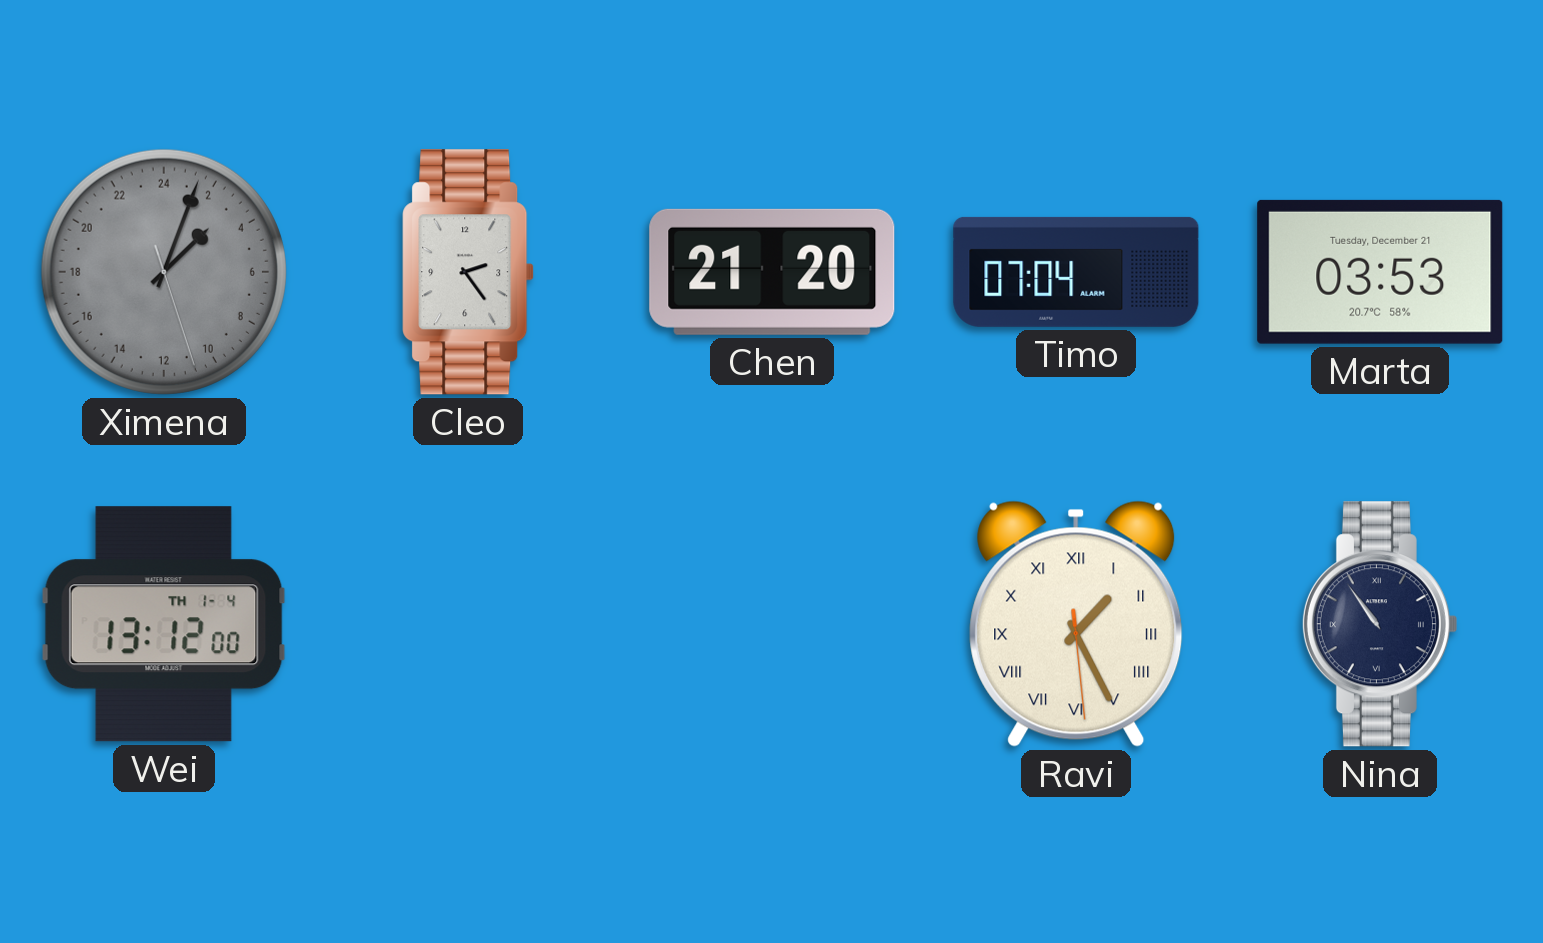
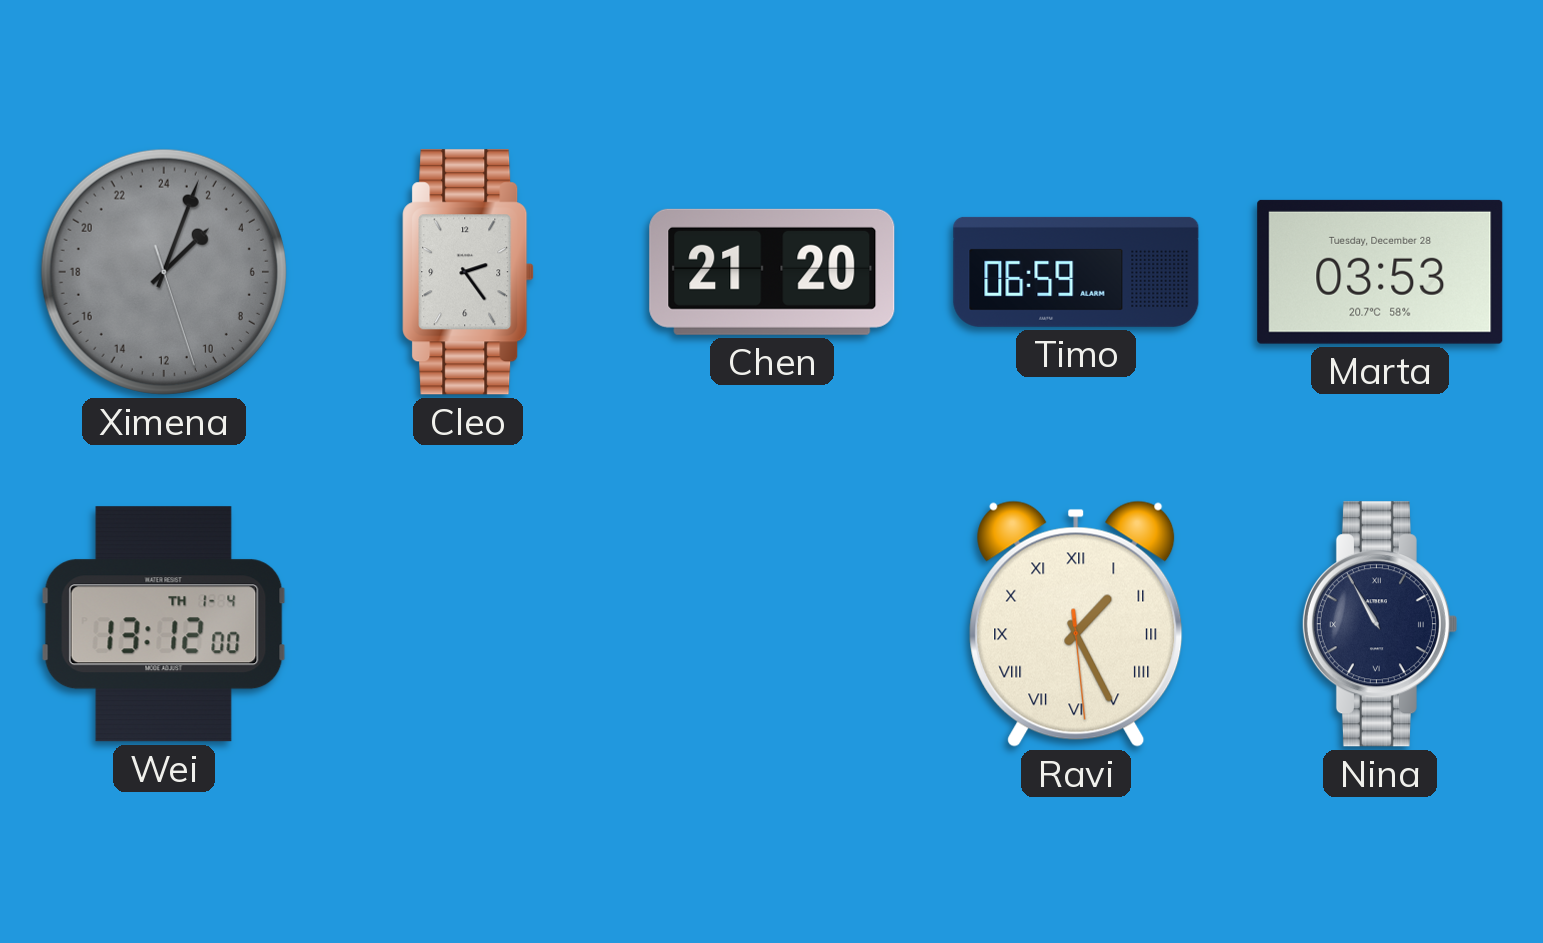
Timo: 07:04 -> 06:59 (1076, 272)
Marta date: Tuesday, December 21 -> Tuesday, December 28 (1380, 272)
Nina: 10:54 -> 10:55 (1379, 624)
